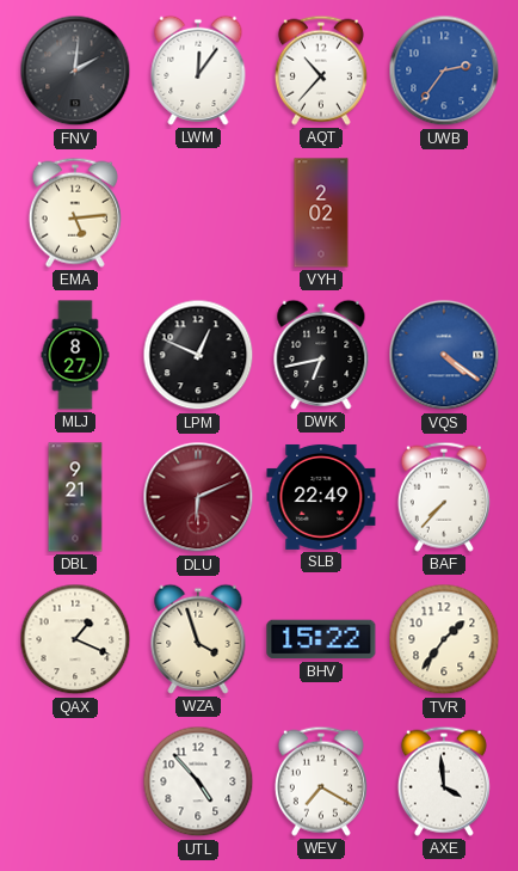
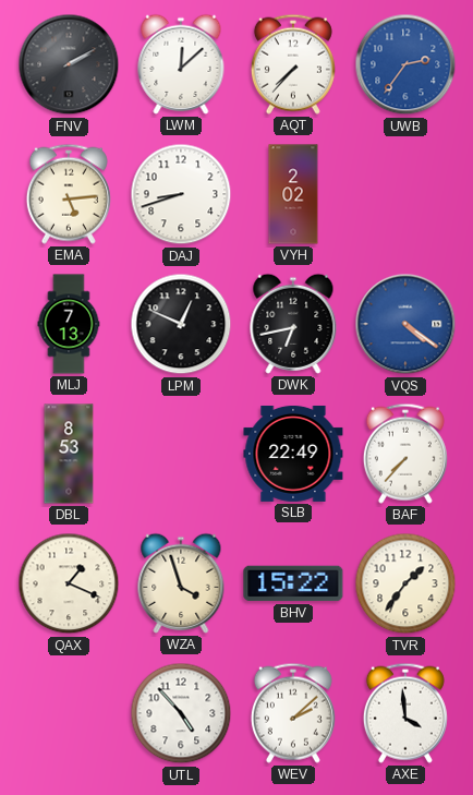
FNV: 2:01 -> 2:10 (69, 64)
LWM: 12:06 -> 12:08 (181, 64)
AQT: 10:37 -> 7:37 (293, 64)
DAJ: none -> 8:42 (181, 194)
MLJ: 8:27 -> 7:13 (69, 324)
DBL: 9:21 -> 8:53 (69, 454)
DLU: 6:11 -> none (198, 497)
WEV: 7:20 -> 2:08 (293, 713)
